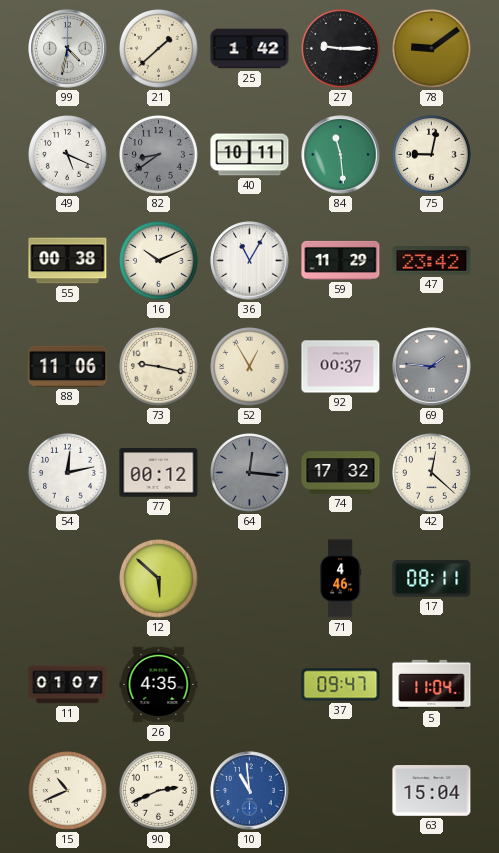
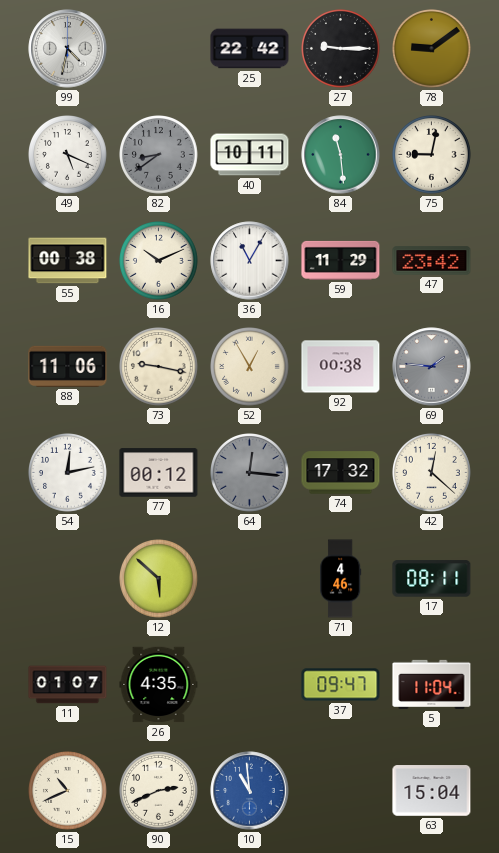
21: 1:38 -> none (159, 49)
25: 1:42 -> 22:42 (250, 49)
92: 00:37 -> 00:38 (341, 367)
